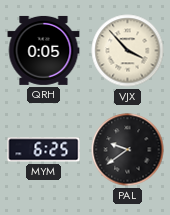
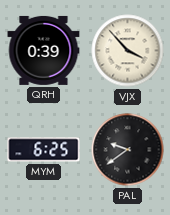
QRH: 0:05 -> 0:39 (44, 50)
